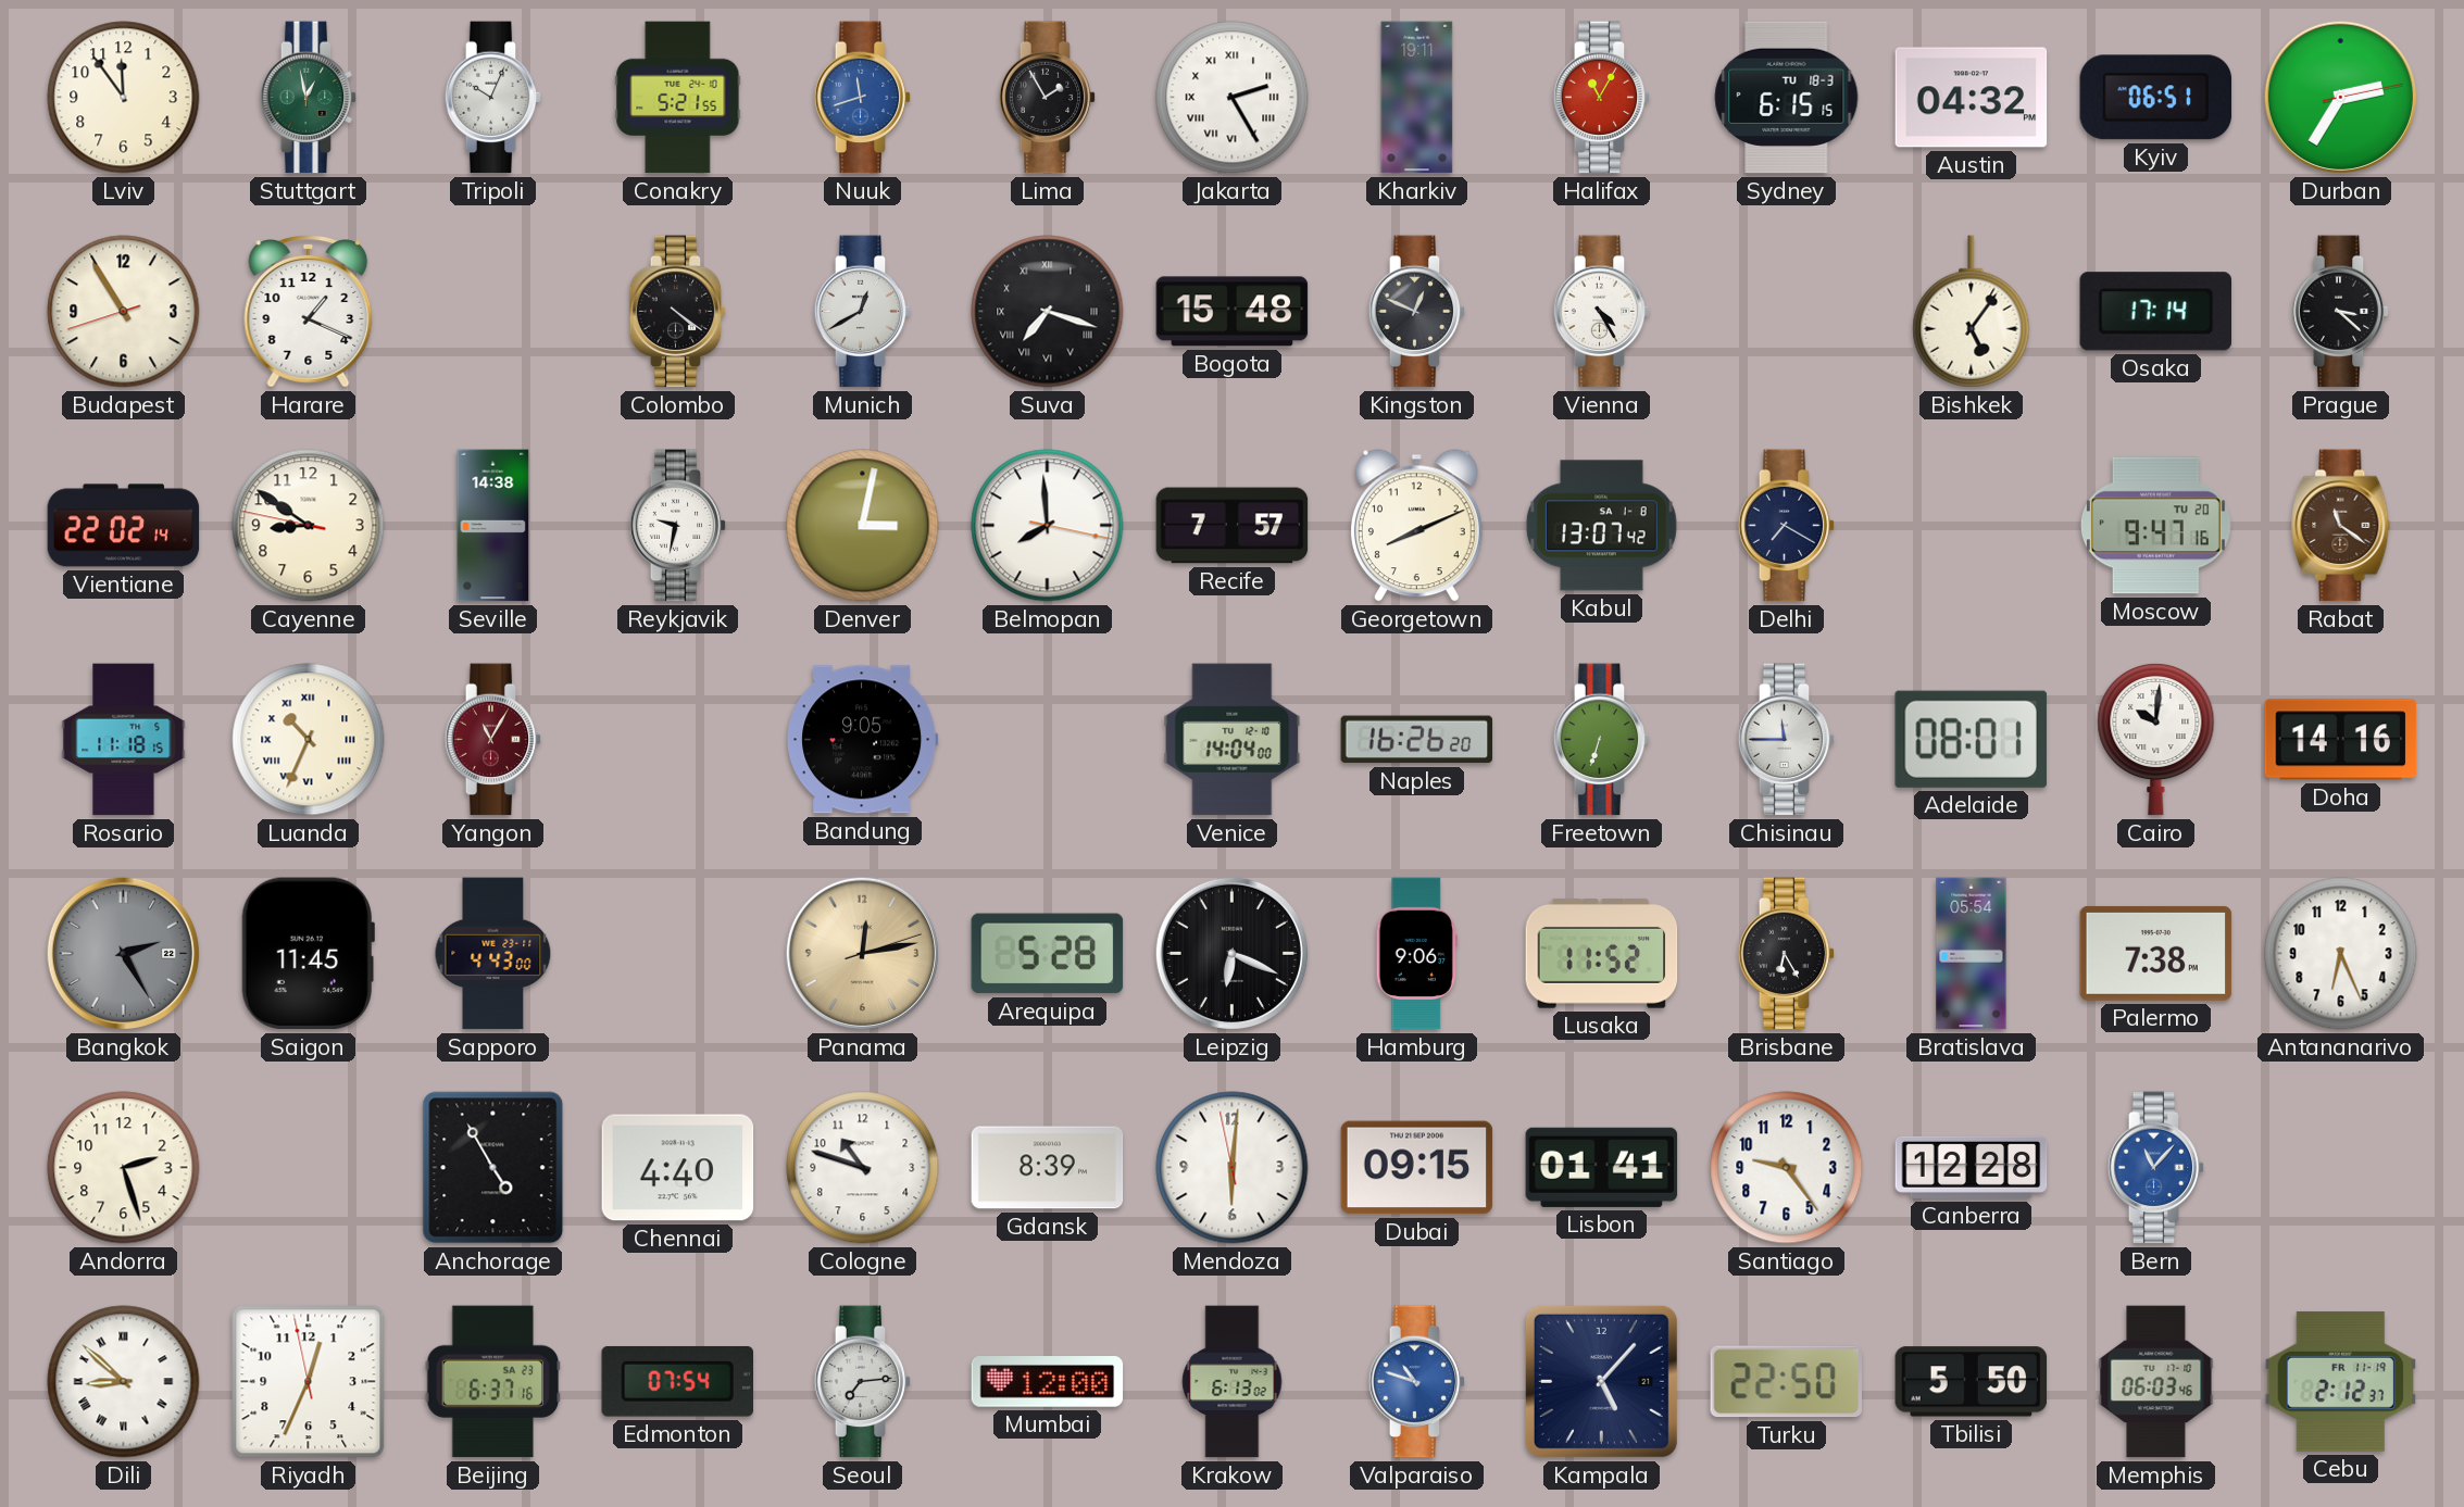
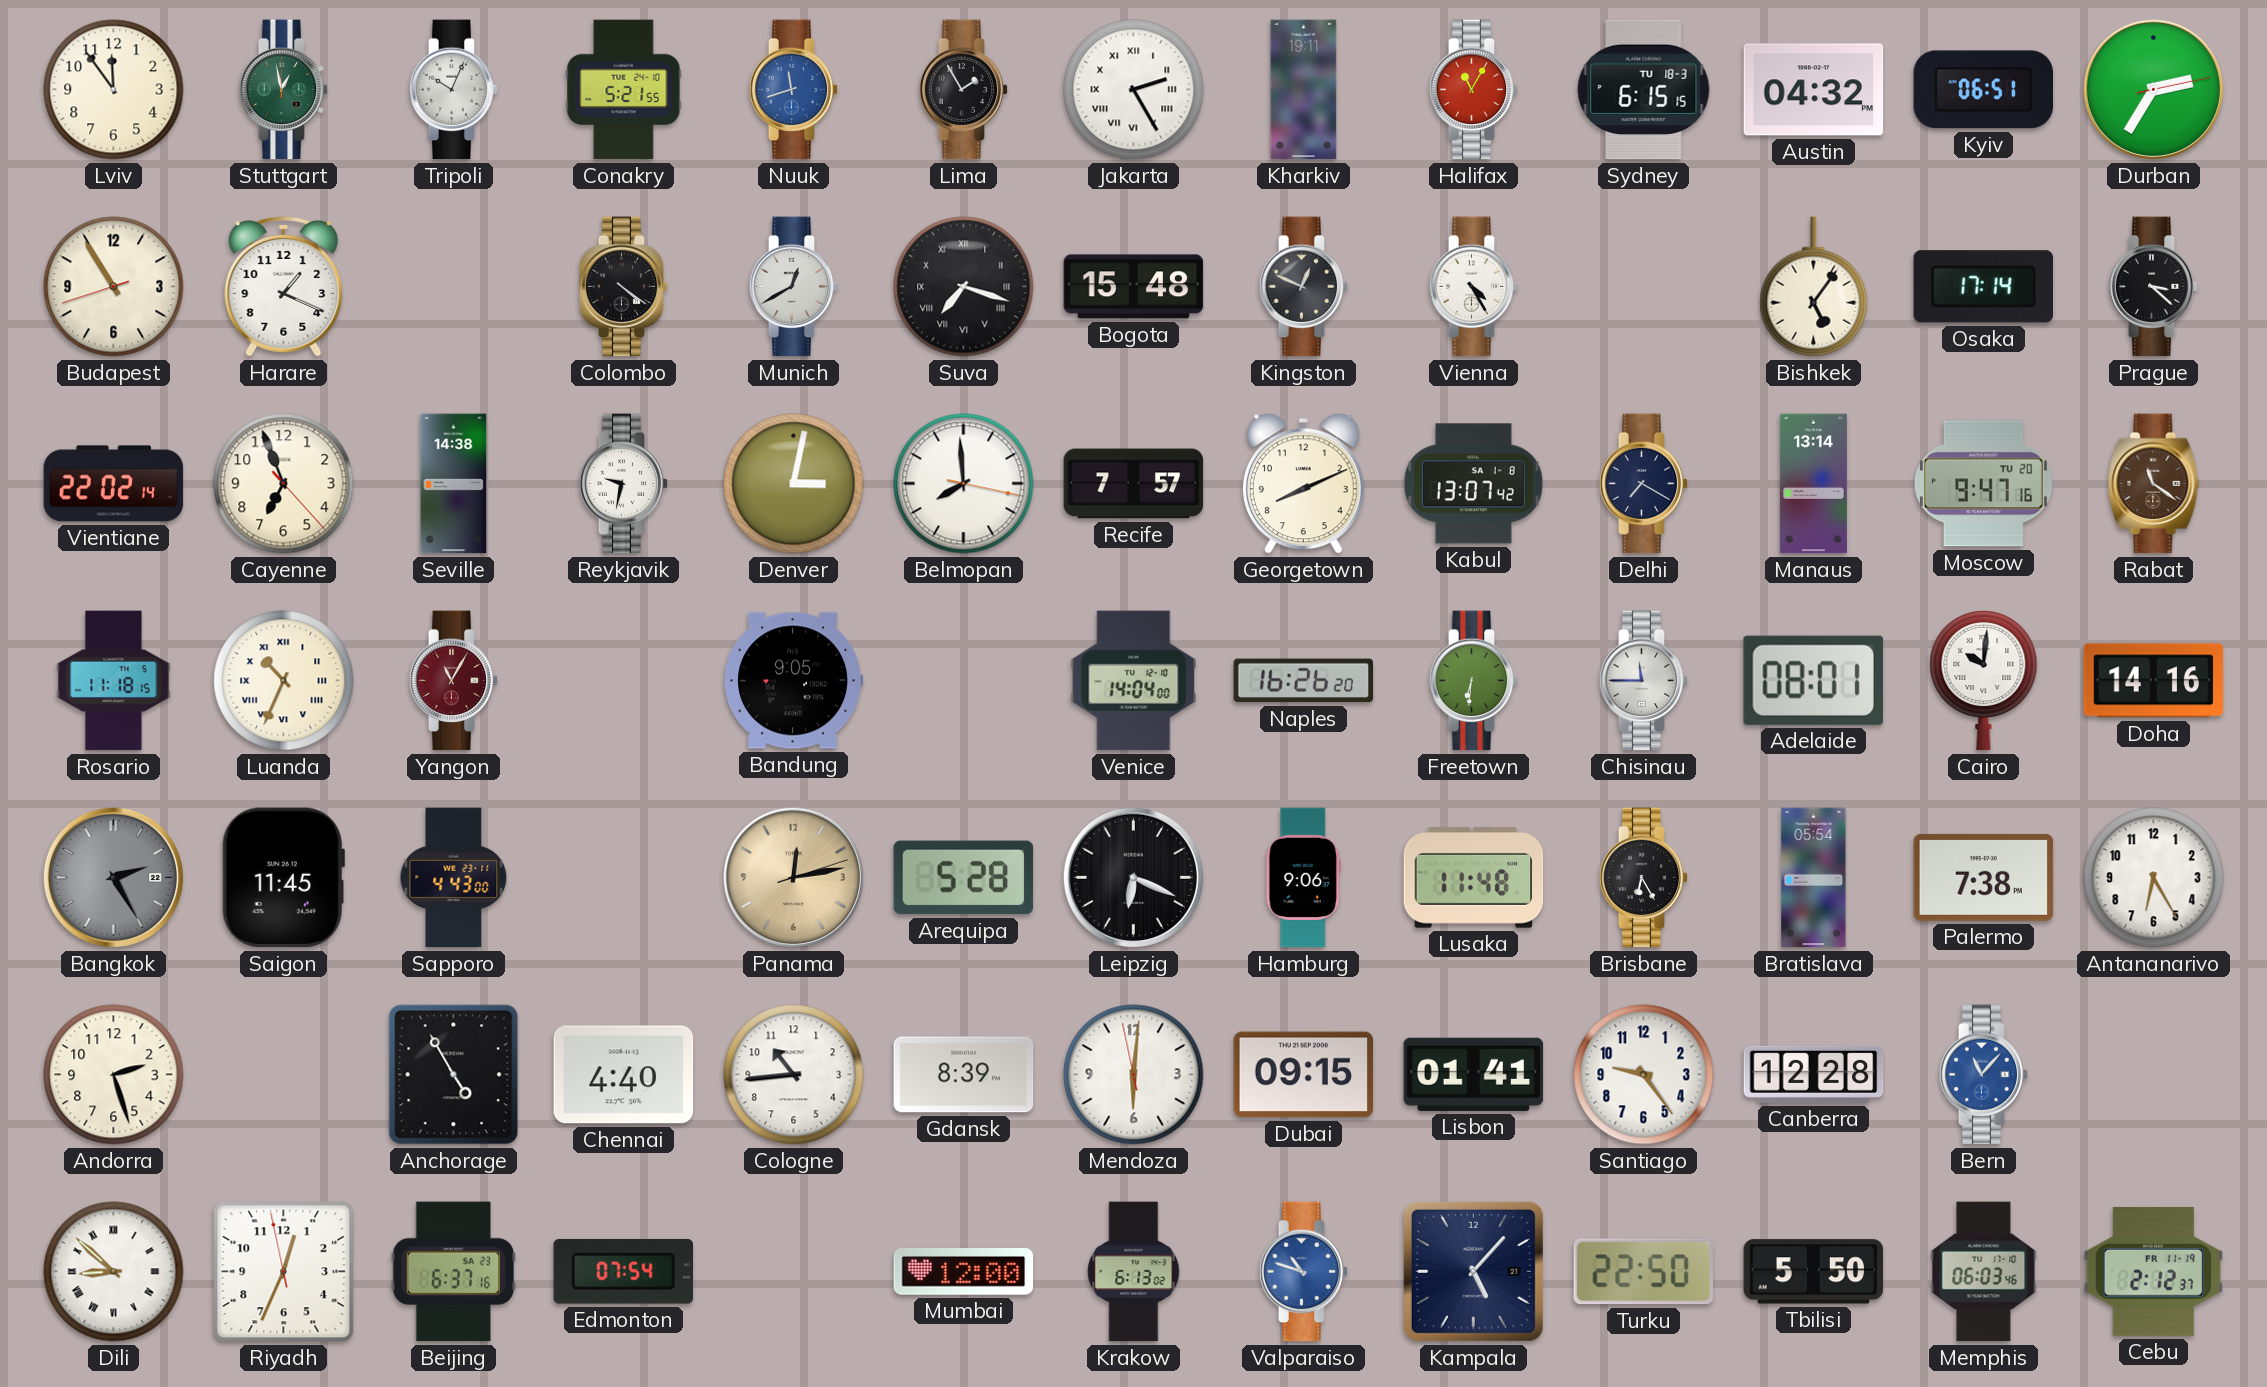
Cayenne: 8:50 -> 6:56 (284, 484)
Manaus: none -> 13:14 (1813, 484)
Freetown: 6:33 -> 6:31 (1474, 681)
Lusaka: 11:52 -> 11:48 (1474, 878)
Antananarivo: 6:26 -> 6:25 (2154, 878)
Cologne: 10:48 -> 10:44 (794, 1075)
Seoul: 7:14 -> none (863, 1382)
